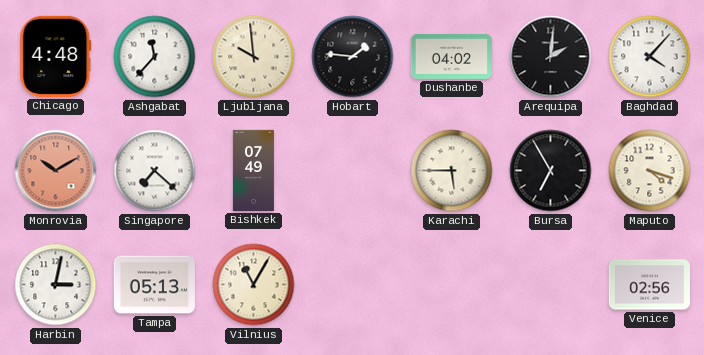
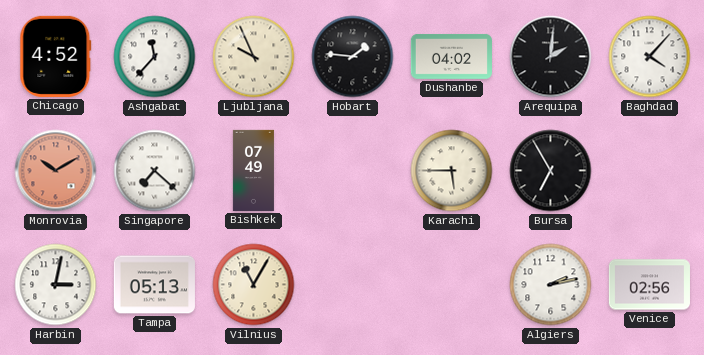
Chicago: 4:48 -> 4:52 (56, 56)
Ljubljana: 9:59 -> 9:56 (254, 57)
Maputo: 4:18 -> none (650, 171)
Algiers: none -> 2:13 (551, 285)
